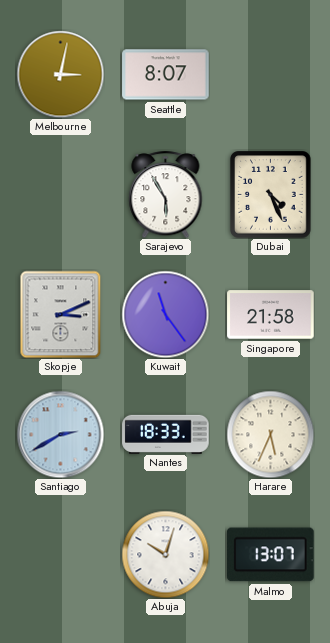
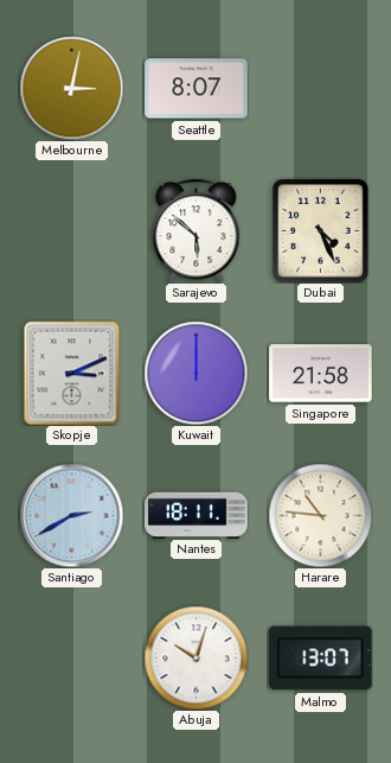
Sarajevo: 5:55 -> 5:52 (197, 230)
Kuwait: 11:24 -> 12:00 (195, 373)
Nantes: 18:33 -> 18:11 (197, 515)
Harare: 5:34 -> 10:46 (320, 515)
